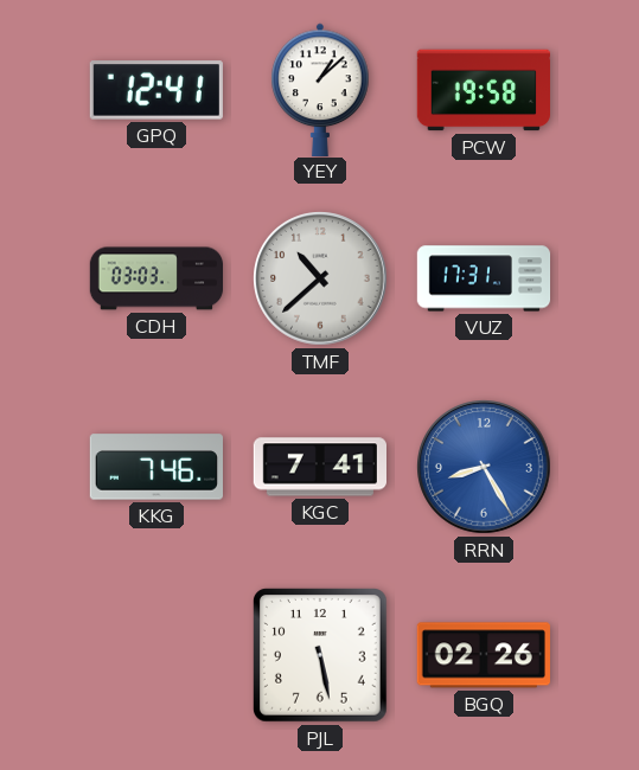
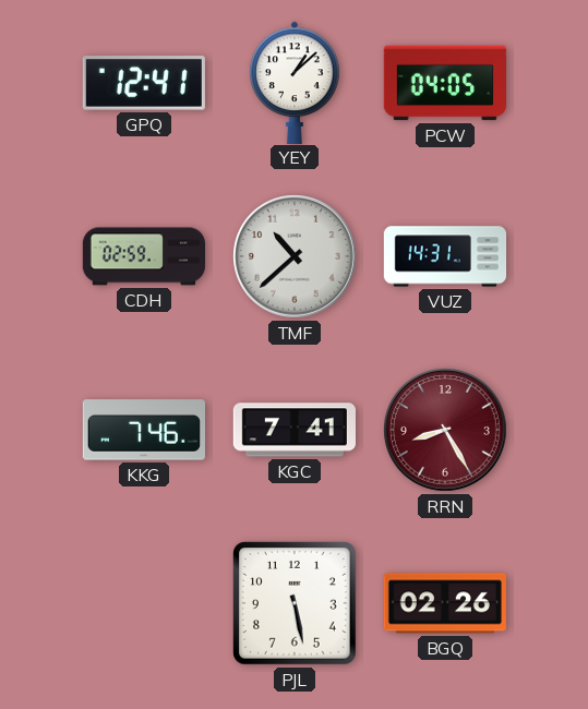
PCW: 19:58 -> 04:05 (444, 83)
CDH: 03:03 -> 02:59 (143, 256)
VUZ: 17:31 -> 14:31 (445, 256)
RRN dial: blue -> burgundy (446, 431)
